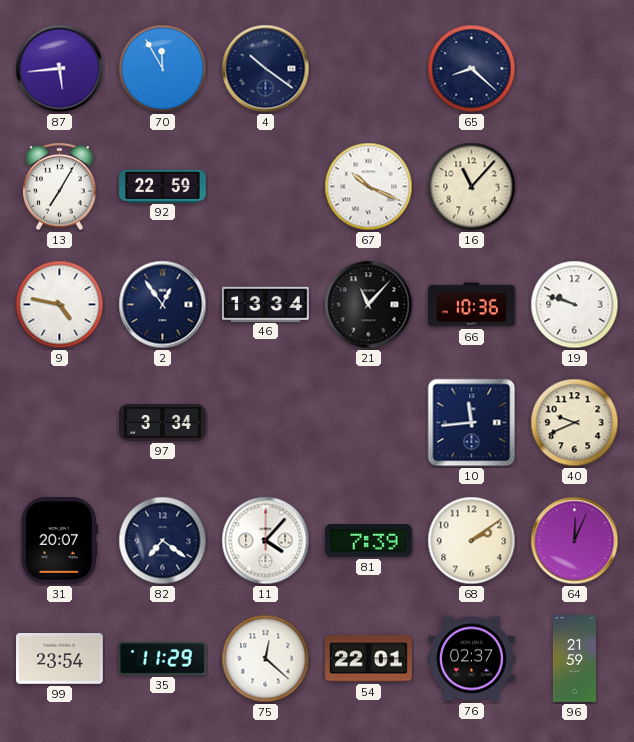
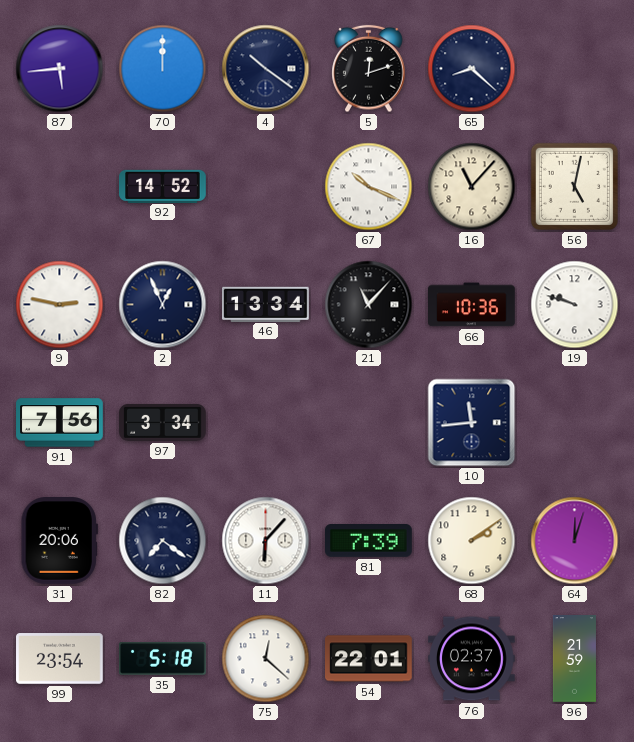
70: 11:55 -> 12:00 (163, 69)
5: none -> 12:12 (369, 69)
13: 7:05 -> none (60, 187)
92: 22:59 -> 14:52 (163, 186)
56: none -> 5:02 (574, 186)
9: 4:47 -> 2:47 (60, 305)
2: 12:54 -> 12:56 (163, 305)
91: none -> 7:56 (60, 423)
40: 9:41 -> none (575, 423)
31: 20:07 -> 20:06 (59, 541)
11: 4:07 -> 6:07 (266, 541)
64: 12:04 -> 12:03 (575, 541)
35: 11:29 -> 5:18 (163, 659)
